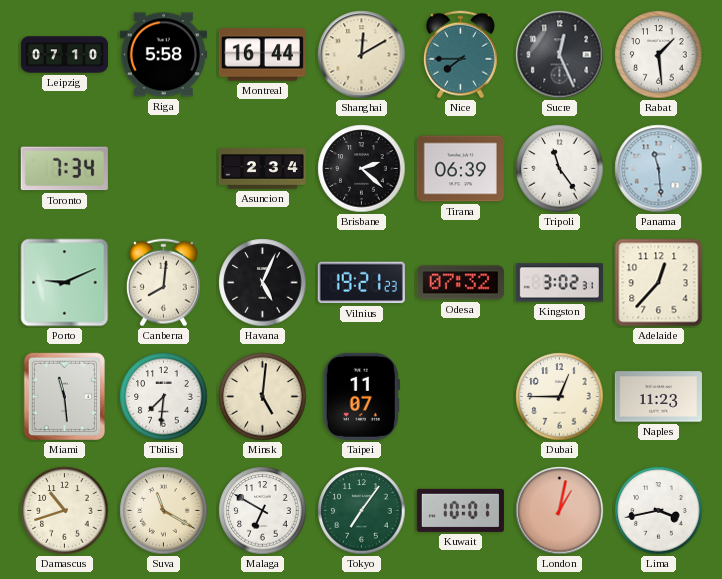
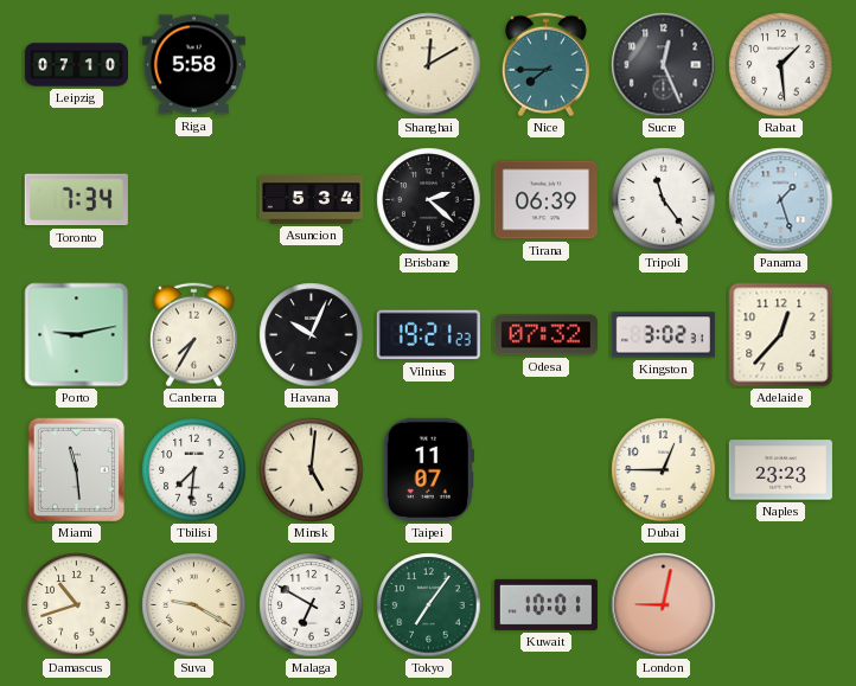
Montreal: 16:44 -> none (262, 55)
Asuncion: 2:34 -> 5:34 (311, 200)
Panama: 11:29 -> 1:27 (781, 200)
Porto: 9:11 -> 9:13 (77, 335)
Canberra: 8:01 -> 7:35 (193, 335)
Havana: 5:04 -> 10:04 (312, 335)
Naples: 11:23 -> 23:23 (780, 470)
Suva: 11:20 -> 9:20 (194, 605)
London: 1:02 -> 9:02 (664, 605)
Lima: 3:43 -> none (659, 511)
